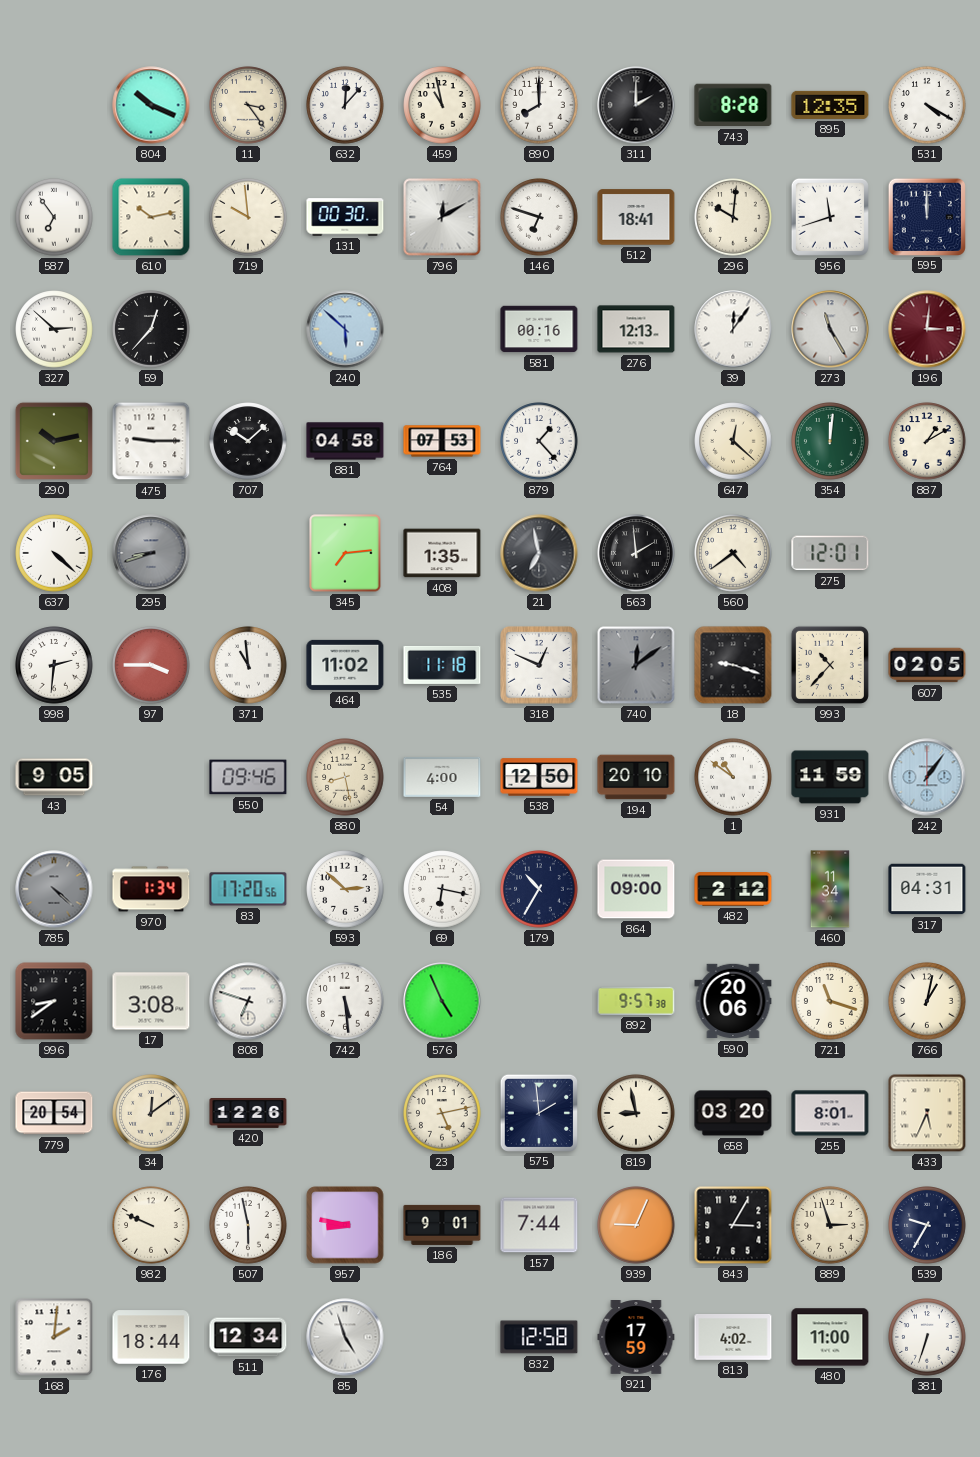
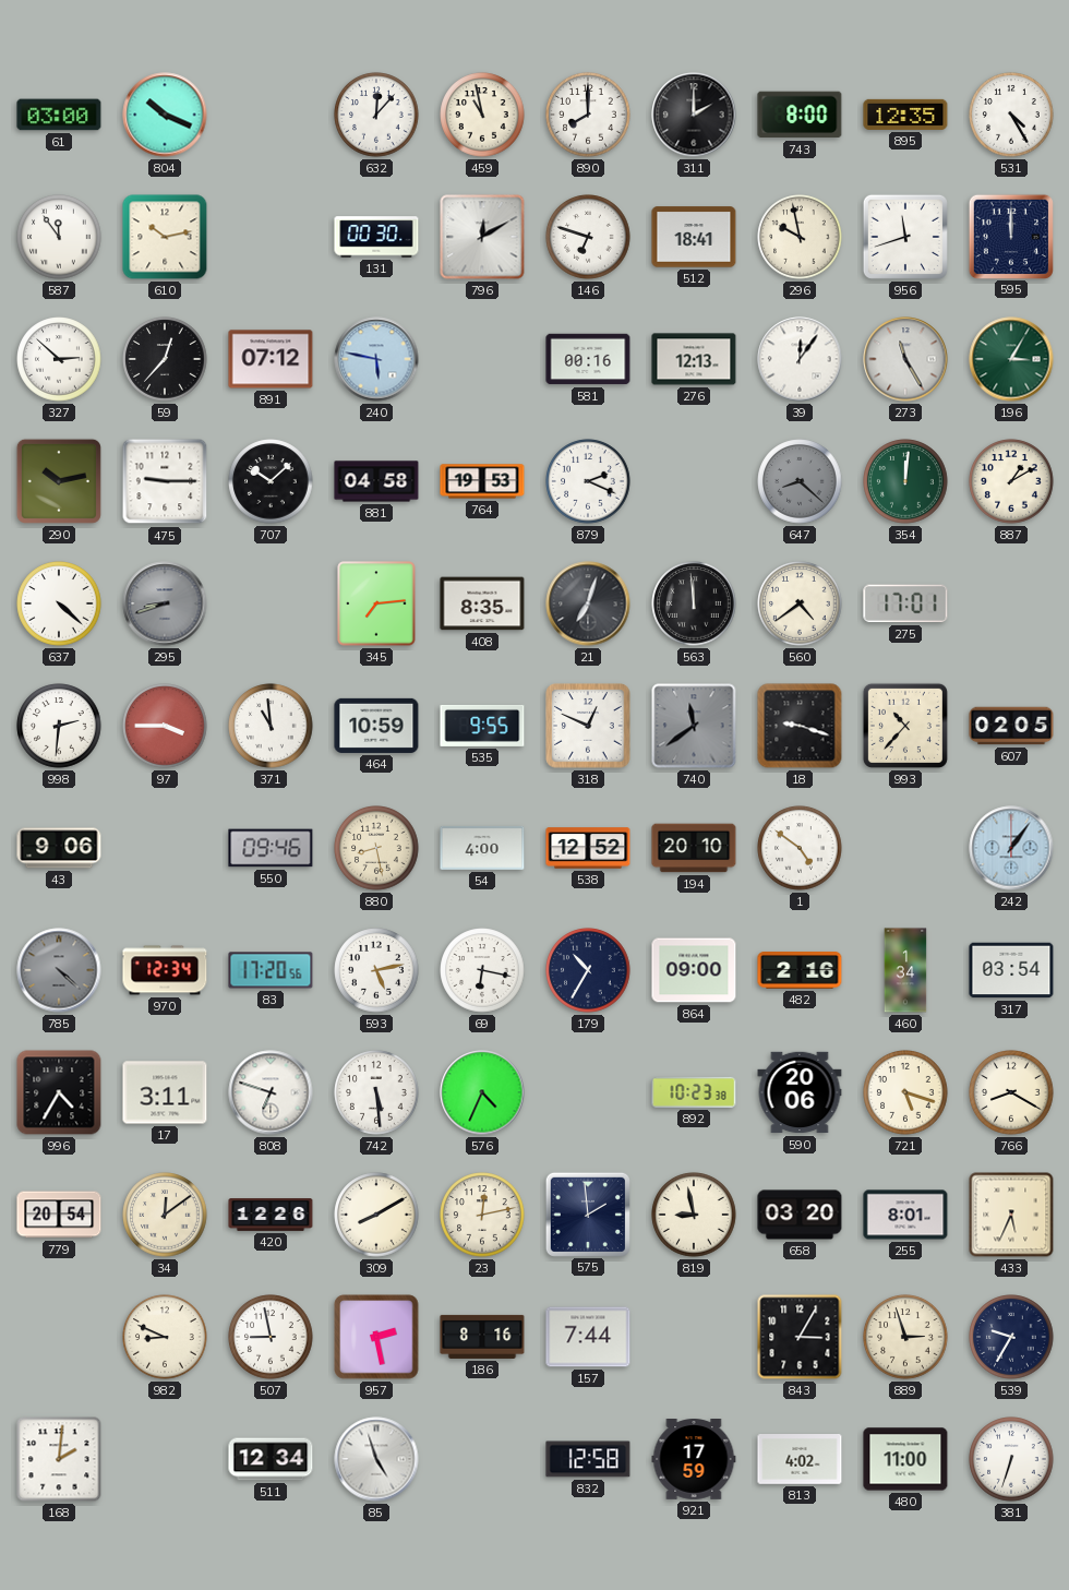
61: none -> 03:00 (59, 115)
11: 3:24 -> none (248, 105)
743: 8:28 -> 8:00 (800, 115)
531: 4:20 -> 4:25 (1011, 115)
587: 6:54 -> 11:54 (59, 237)
719: 9:59 -> none (248, 217)
296: 10:01 -> 9:58 (800, 237)
891: none -> 07:12 (271, 359)
240: 5:52 -> 5:47 (376, 359)
196: 3:01 -> 3:05 (1011, 359)
196 dial: burgundy -> green (1011, 359)
764: 07:53 -> 19:53 (482, 481)
879: 1:23 -> 2:19 (588, 481)
647: 12:22 -> 8:22 (800, 481)
647 dial: cream -> grey (800, 481)
408: 1:35 -> 8:35 (482, 603)
21: 6:58 -> 7:03 (588, 603)
563: 1:59 -> 11:59 (694, 603)
275: 12:01 -> 17:01 (905, 603)
464: 11:02 -> 10:59 (376, 726)
535: 11:18 -> 9:55 (482, 726)
740: 12:09 -> 11:39 (694, 726)
43: 9:05 -> 9:06 (59, 848)
538: 12:50 -> 12:52 (588, 848)
1: 10:51 -> 4:51 (800, 848)
931: 11:59 -> none (830, 777)
970: 1:34 -> 12:34 (165, 970)
593: 2:52 -> 5:13 (376, 970)
482: 2:12 -> 2:16 (800, 971)
460: 11:34 -> 1:34 (905, 970)
317: 04:31 -> 03:54 (1011, 970)
996: 8:39 -> 4:35 (59, 1092)
17: 3:08 -> 3:11 (165, 1092)
576: 4:56 -> 4:34 (482, 1092)
892: 9:57 -> 10:23 (694, 1092)
721: 11:18 -> 5:18 (905, 1092)
766: 1:02 -> 8:20 (1011, 1092)
309: none -> 8:10 (376, 1215)
23: 5:13 -> 12:13 (482, 1215)
982: 9:49 -> 8:49 (165, 1337)
507: 5:58 -> 8:58 (271, 1337)
957: 8:47 -> 2:28 (376, 1337)
186: 9:01 -> 8:16 (482, 1337)
939: 9:04 -> none (636, 1225)
176: 18:44 -> none (151, 1337)
